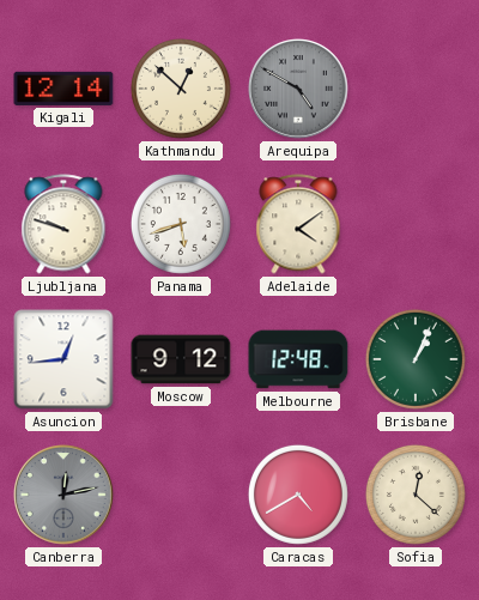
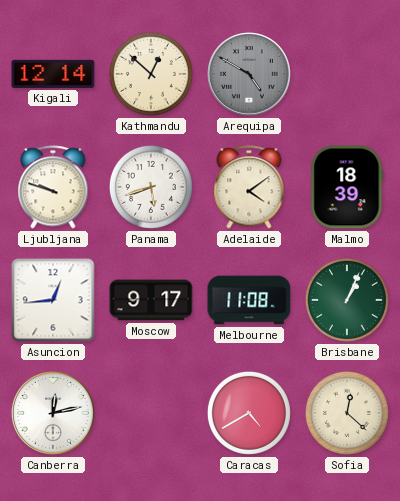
Malmo: none -> 18:39 (347, 187)
Moscow: 9:12 -> 9:17 (151, 300)
Melbourne: 12:48 -> 11:08 (249, 300)
Canberra dial: grey -> white (54, 414)
